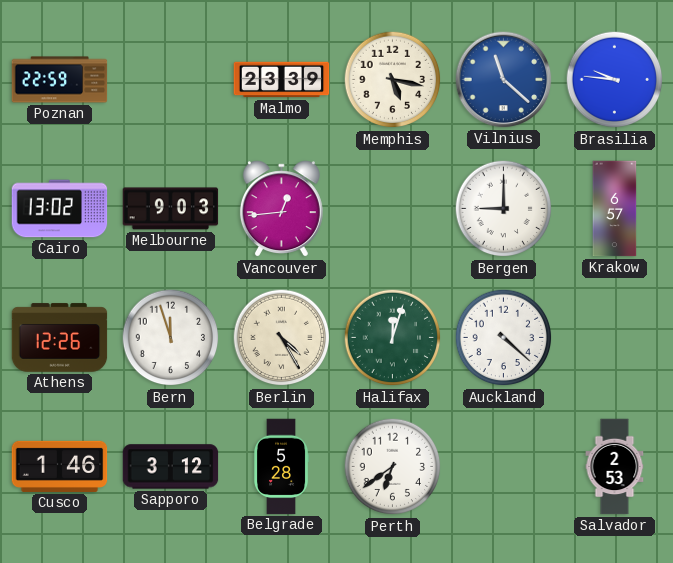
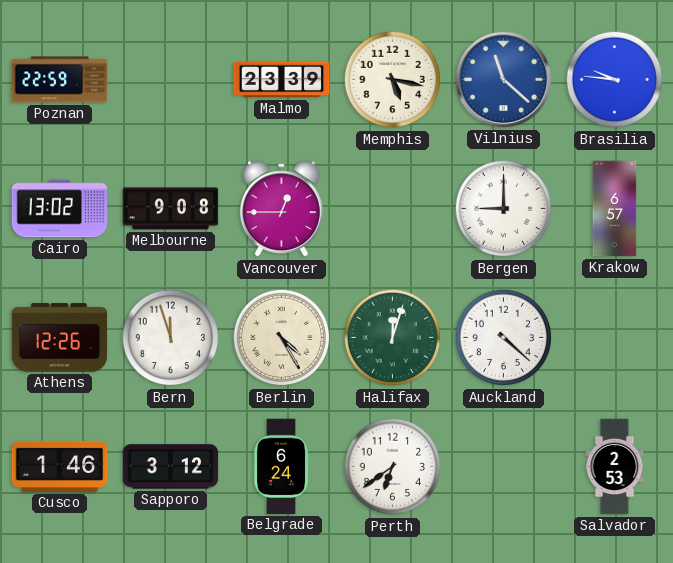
Melbourne: 9:03 -> 9:08 (171, 209)
Vancouver: 12:44 -> 12:45 (281, 209)
Belgrade: 5:28 -> 6:24 (282, 467)
